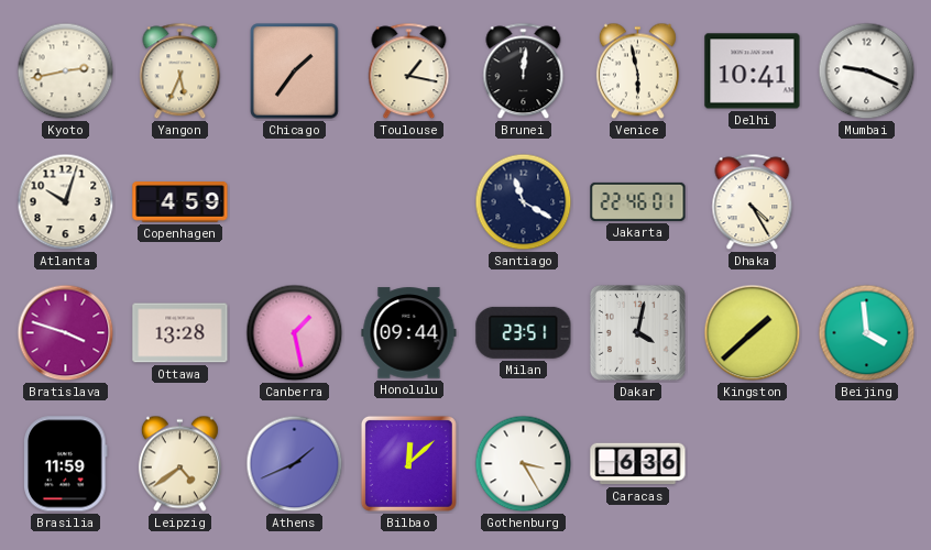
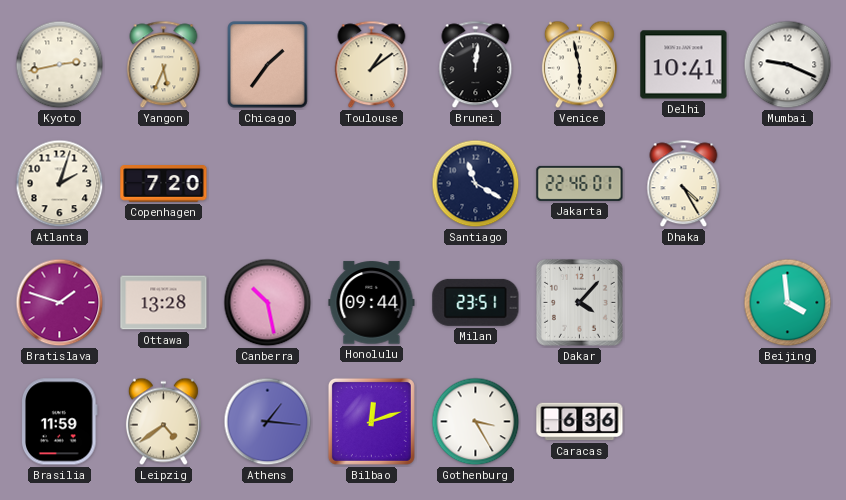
Toulouse: 1:17 -> 1:09 (372, 65)
Atlanta: 10:03 -> 2:03 (60, 184)
Copenhagen: 4:59 -> 7:20 (164, 184)
Bratislava: 3:48 -> 1:48 (60, 303)
Canberra: 1:28 -> 10:28 (268, 303)
Dakar: 4:02 -> 4:07 (579, 302)
Kingston: 1:38 -> none (753, 333)
Athens: 1:41 -> 1:16 (268, 422)
Bilbao: 12:08 -> 12:12 (371, 421)
